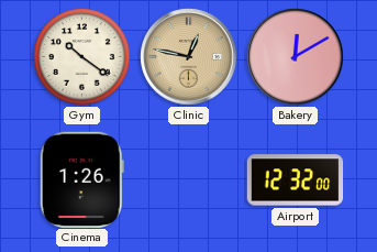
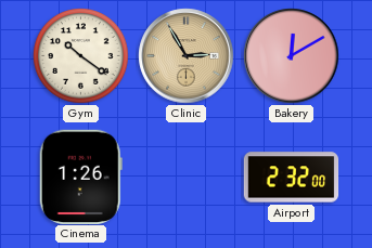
Clinic: 12:47 -> 2:55 (187, 56)
Airport: 12:32 -> 2:32 (292, 178)
